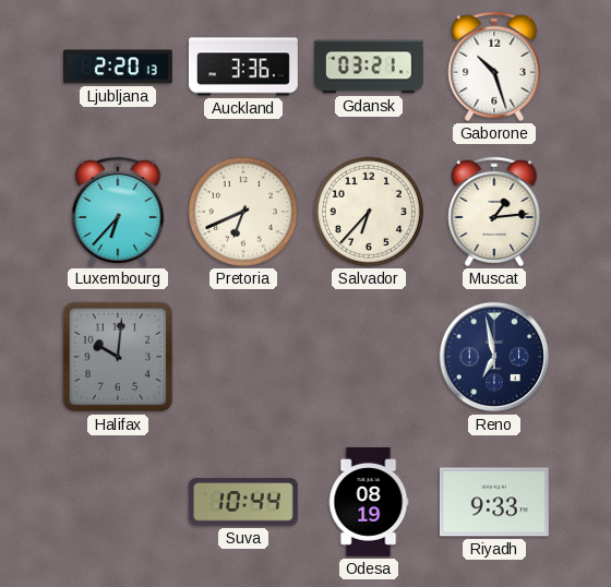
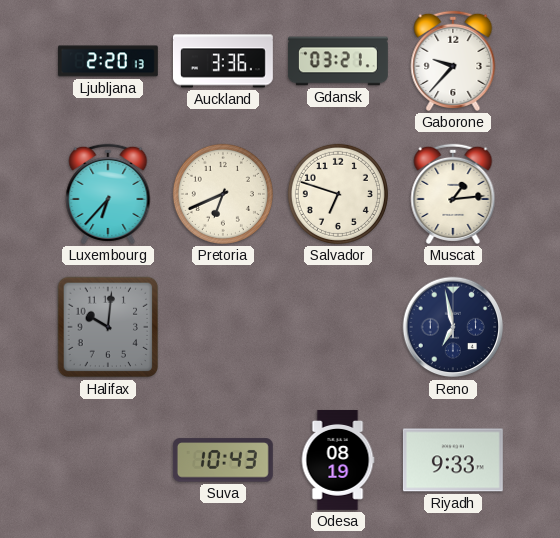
Gaborone: 10:27 -> 9:37 (453, 61)
Salvador: 6:37 -> 6:48 (338, 194)
Suva: 10:44 -> 10:43 (223, 460)
